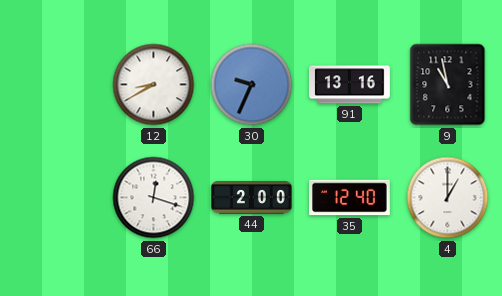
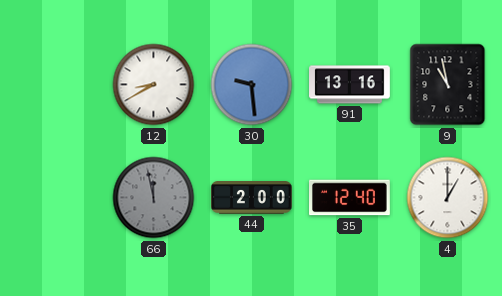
30: 9:34 -> 9:29 (252, 85)
66: 12:18 -> 11:58 (154, 198)
66 dial: white -> grey (154, 198)
